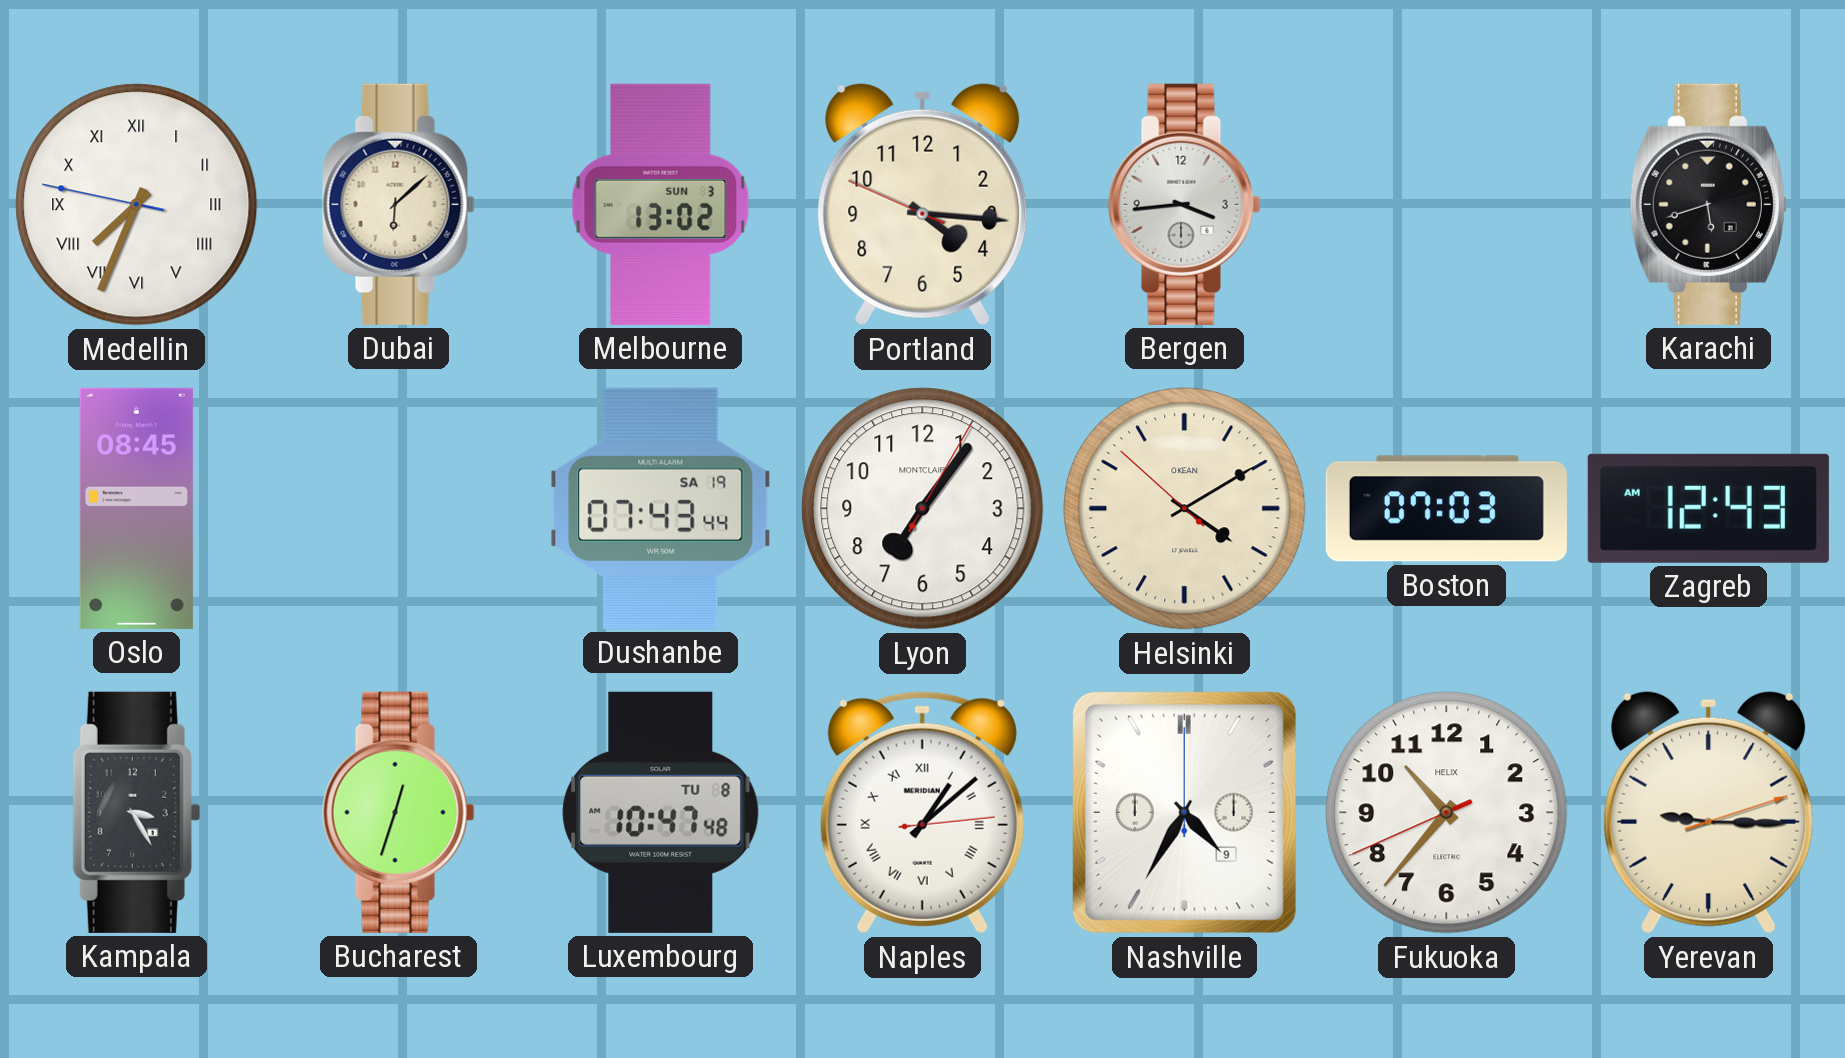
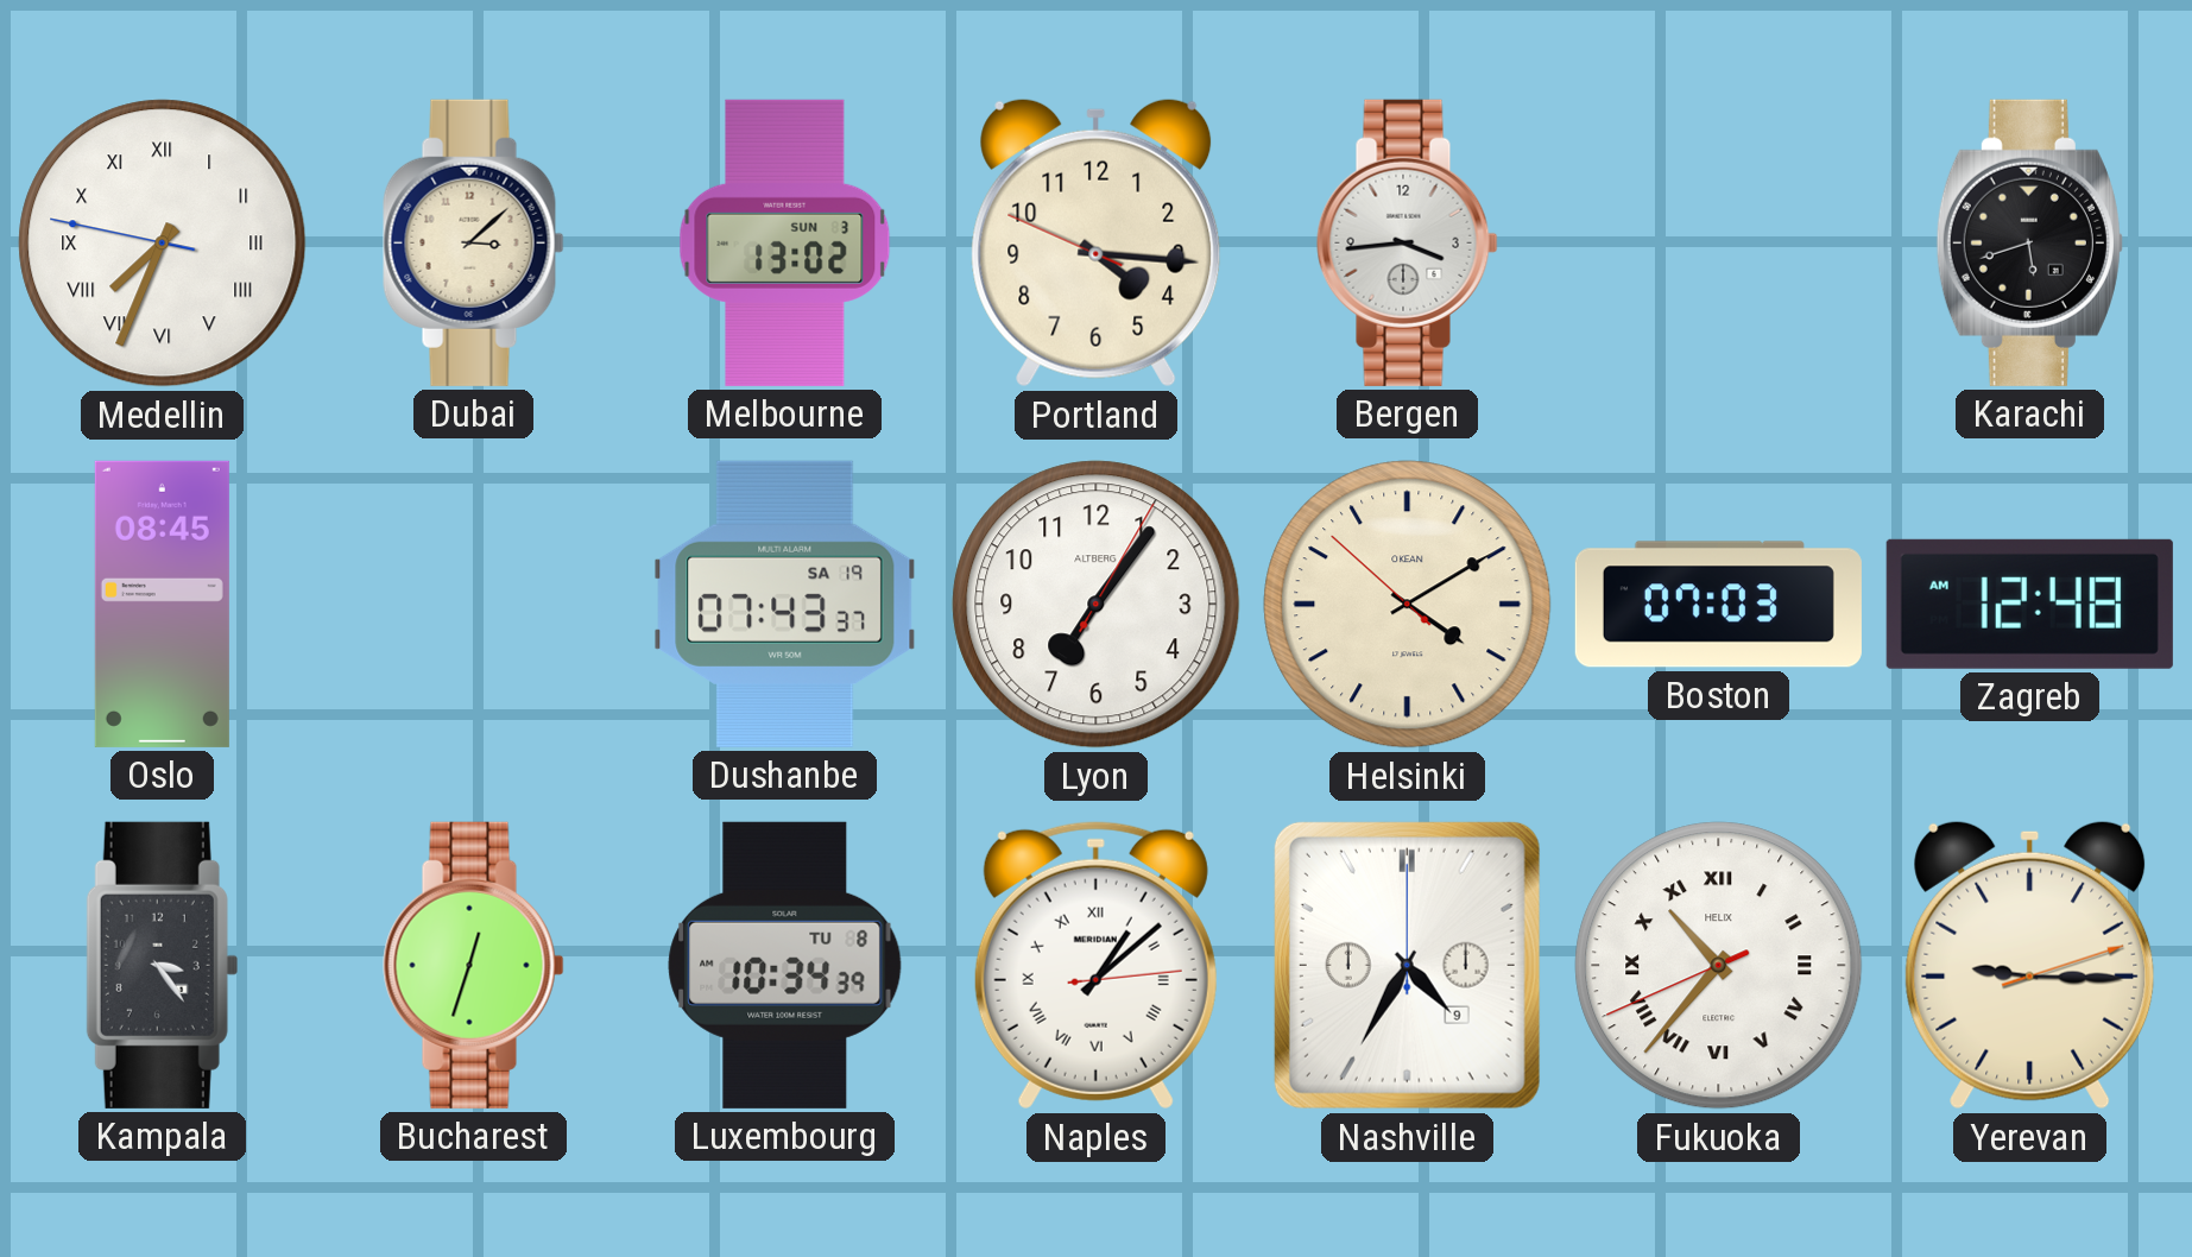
Dubai: 6:08 -> 3:08 (474, 242)
Dushanbe: 07:43:44 -> 07:43:37 (785, 604)
Lyon brand: MONTCLAIR -> ALTBERG (1097, 605)
Zagreb: 12:43 -> 12:48 (2029, 604)
Kampala: 3:25 -> 3:24 (162, 965)
Luxembourg: 10:47 -> 10:34 (785, 965)
Fukuoka numerals: Arabic -> Roman (1719, 966)
